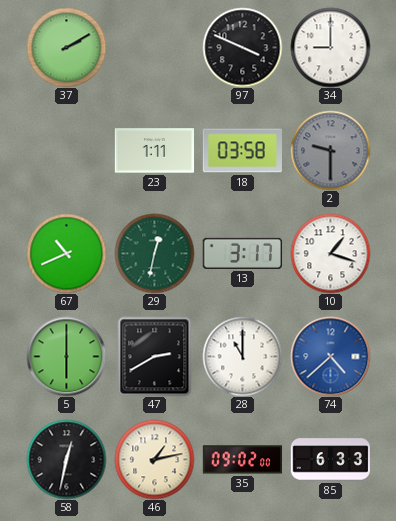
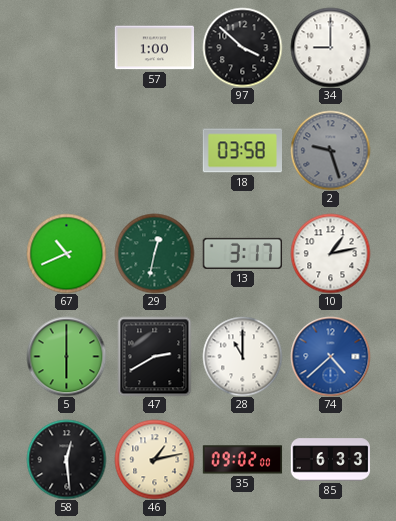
37: 2:10 -> none (66, 47)
57: none -> 1:00 (154, 48)
97: 3:49 -> 3:52 (242, 47)
23: 1:11 -> none (154, 151)
2: 9:30 -> 9:27 (330, 150)
10: 1:18 -> 1:13 (330, 253)
58: 12:32 -> 12:29 (66, 459)
